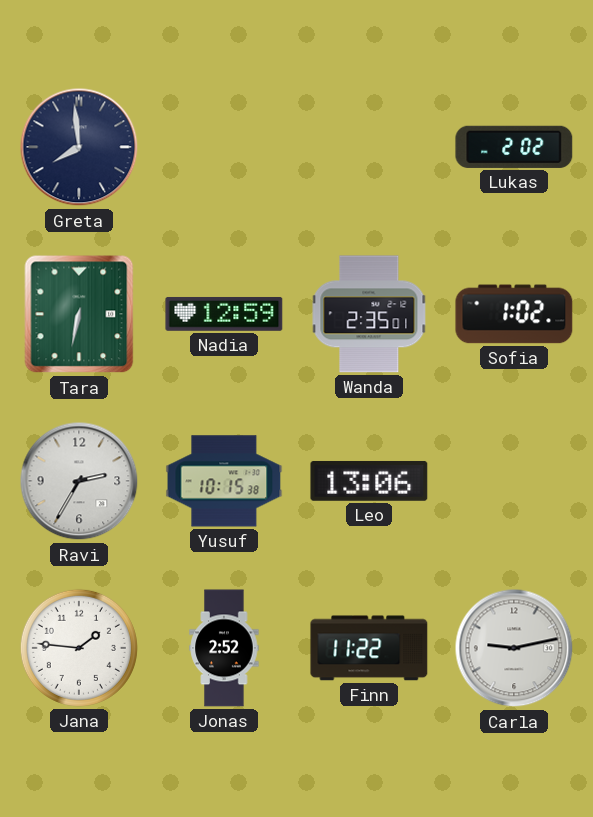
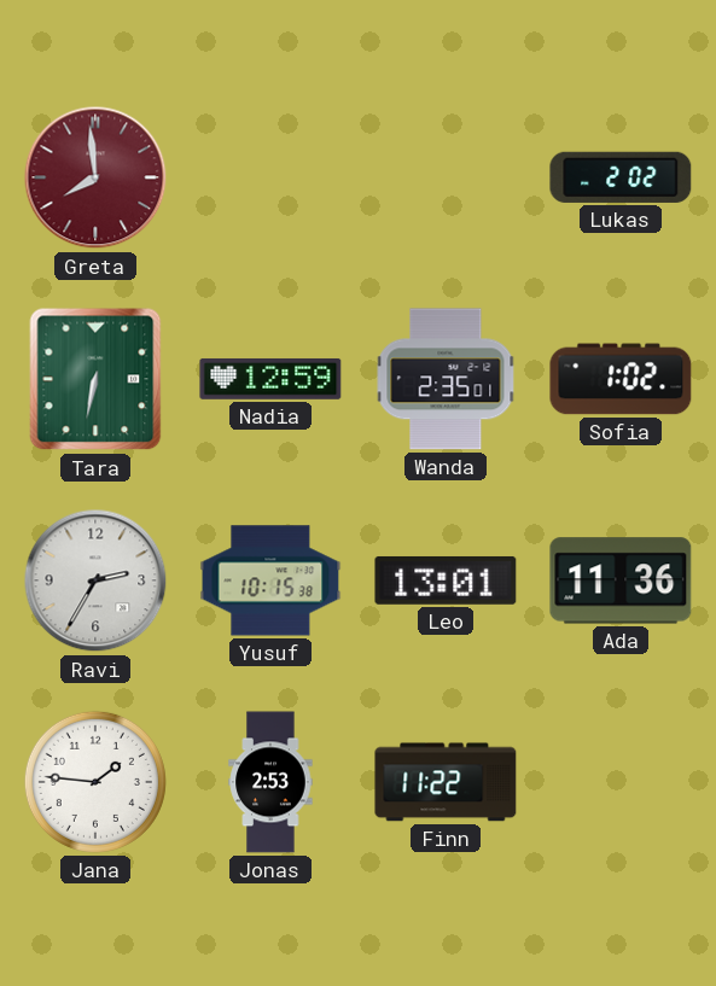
Greta dial: navy -> burgundy (95, 177)
Leo: 13:06 -> 13:01 (446, 580)
Ada: none -> 11:36 (621, 580)
Jonas: 2:52 -> 2:53 (270, 782)
Carla: 9:13 -> none (514, 648)
